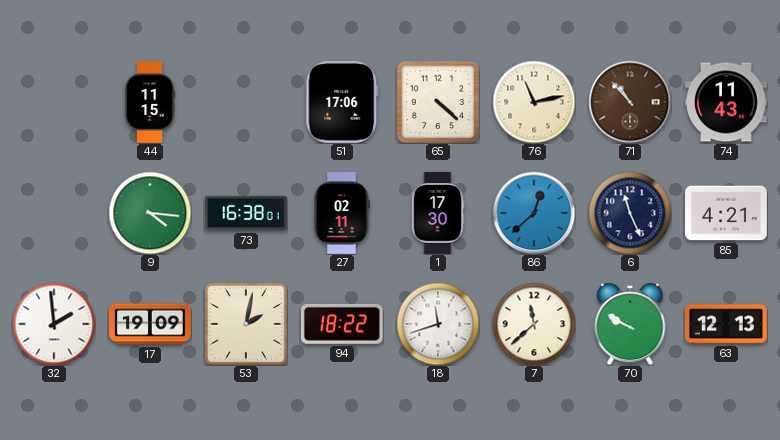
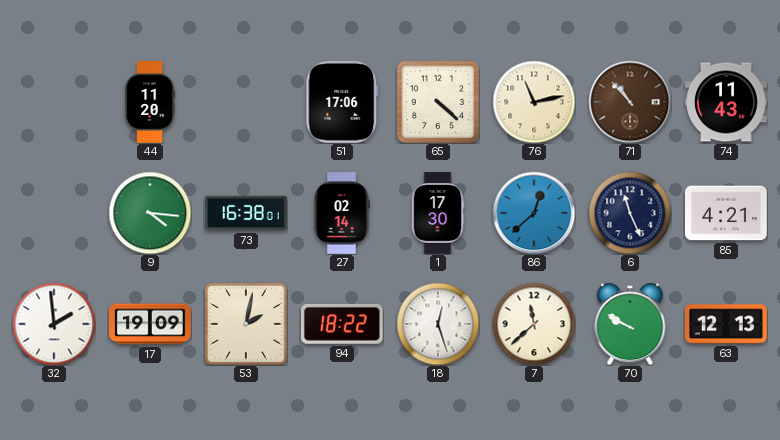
44: 11:15 -> 11:20 (150, 102)
27: 02:11 -> 02:14 (342, 214)
18: 11:42 -> 12:27 (438, 324)
